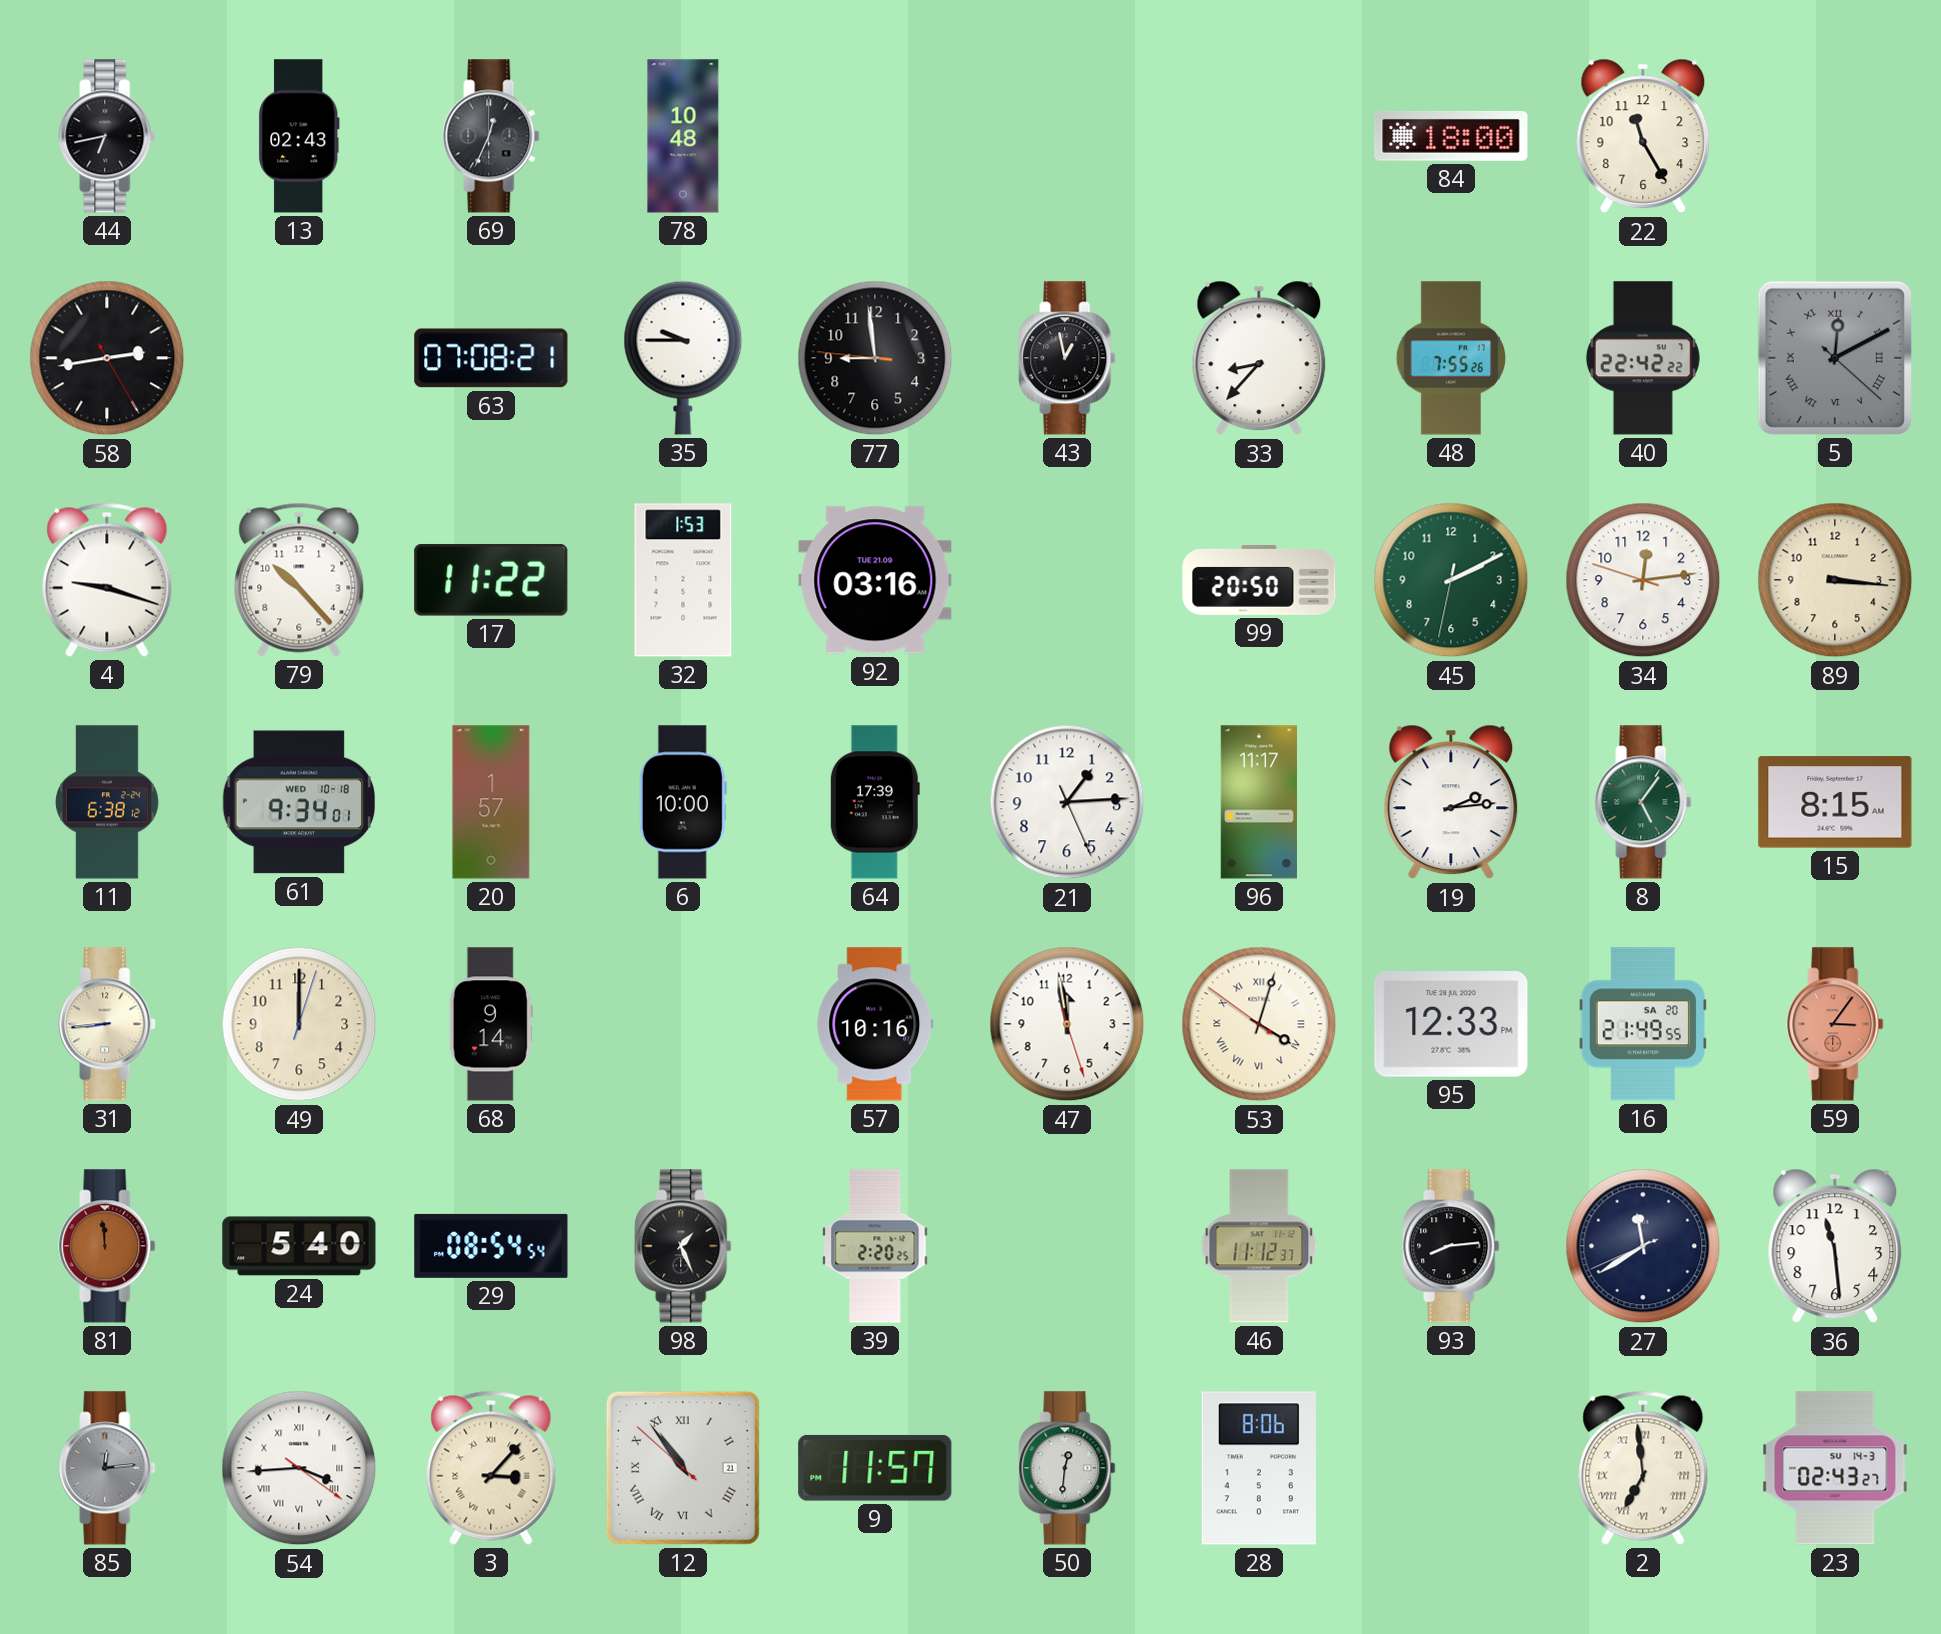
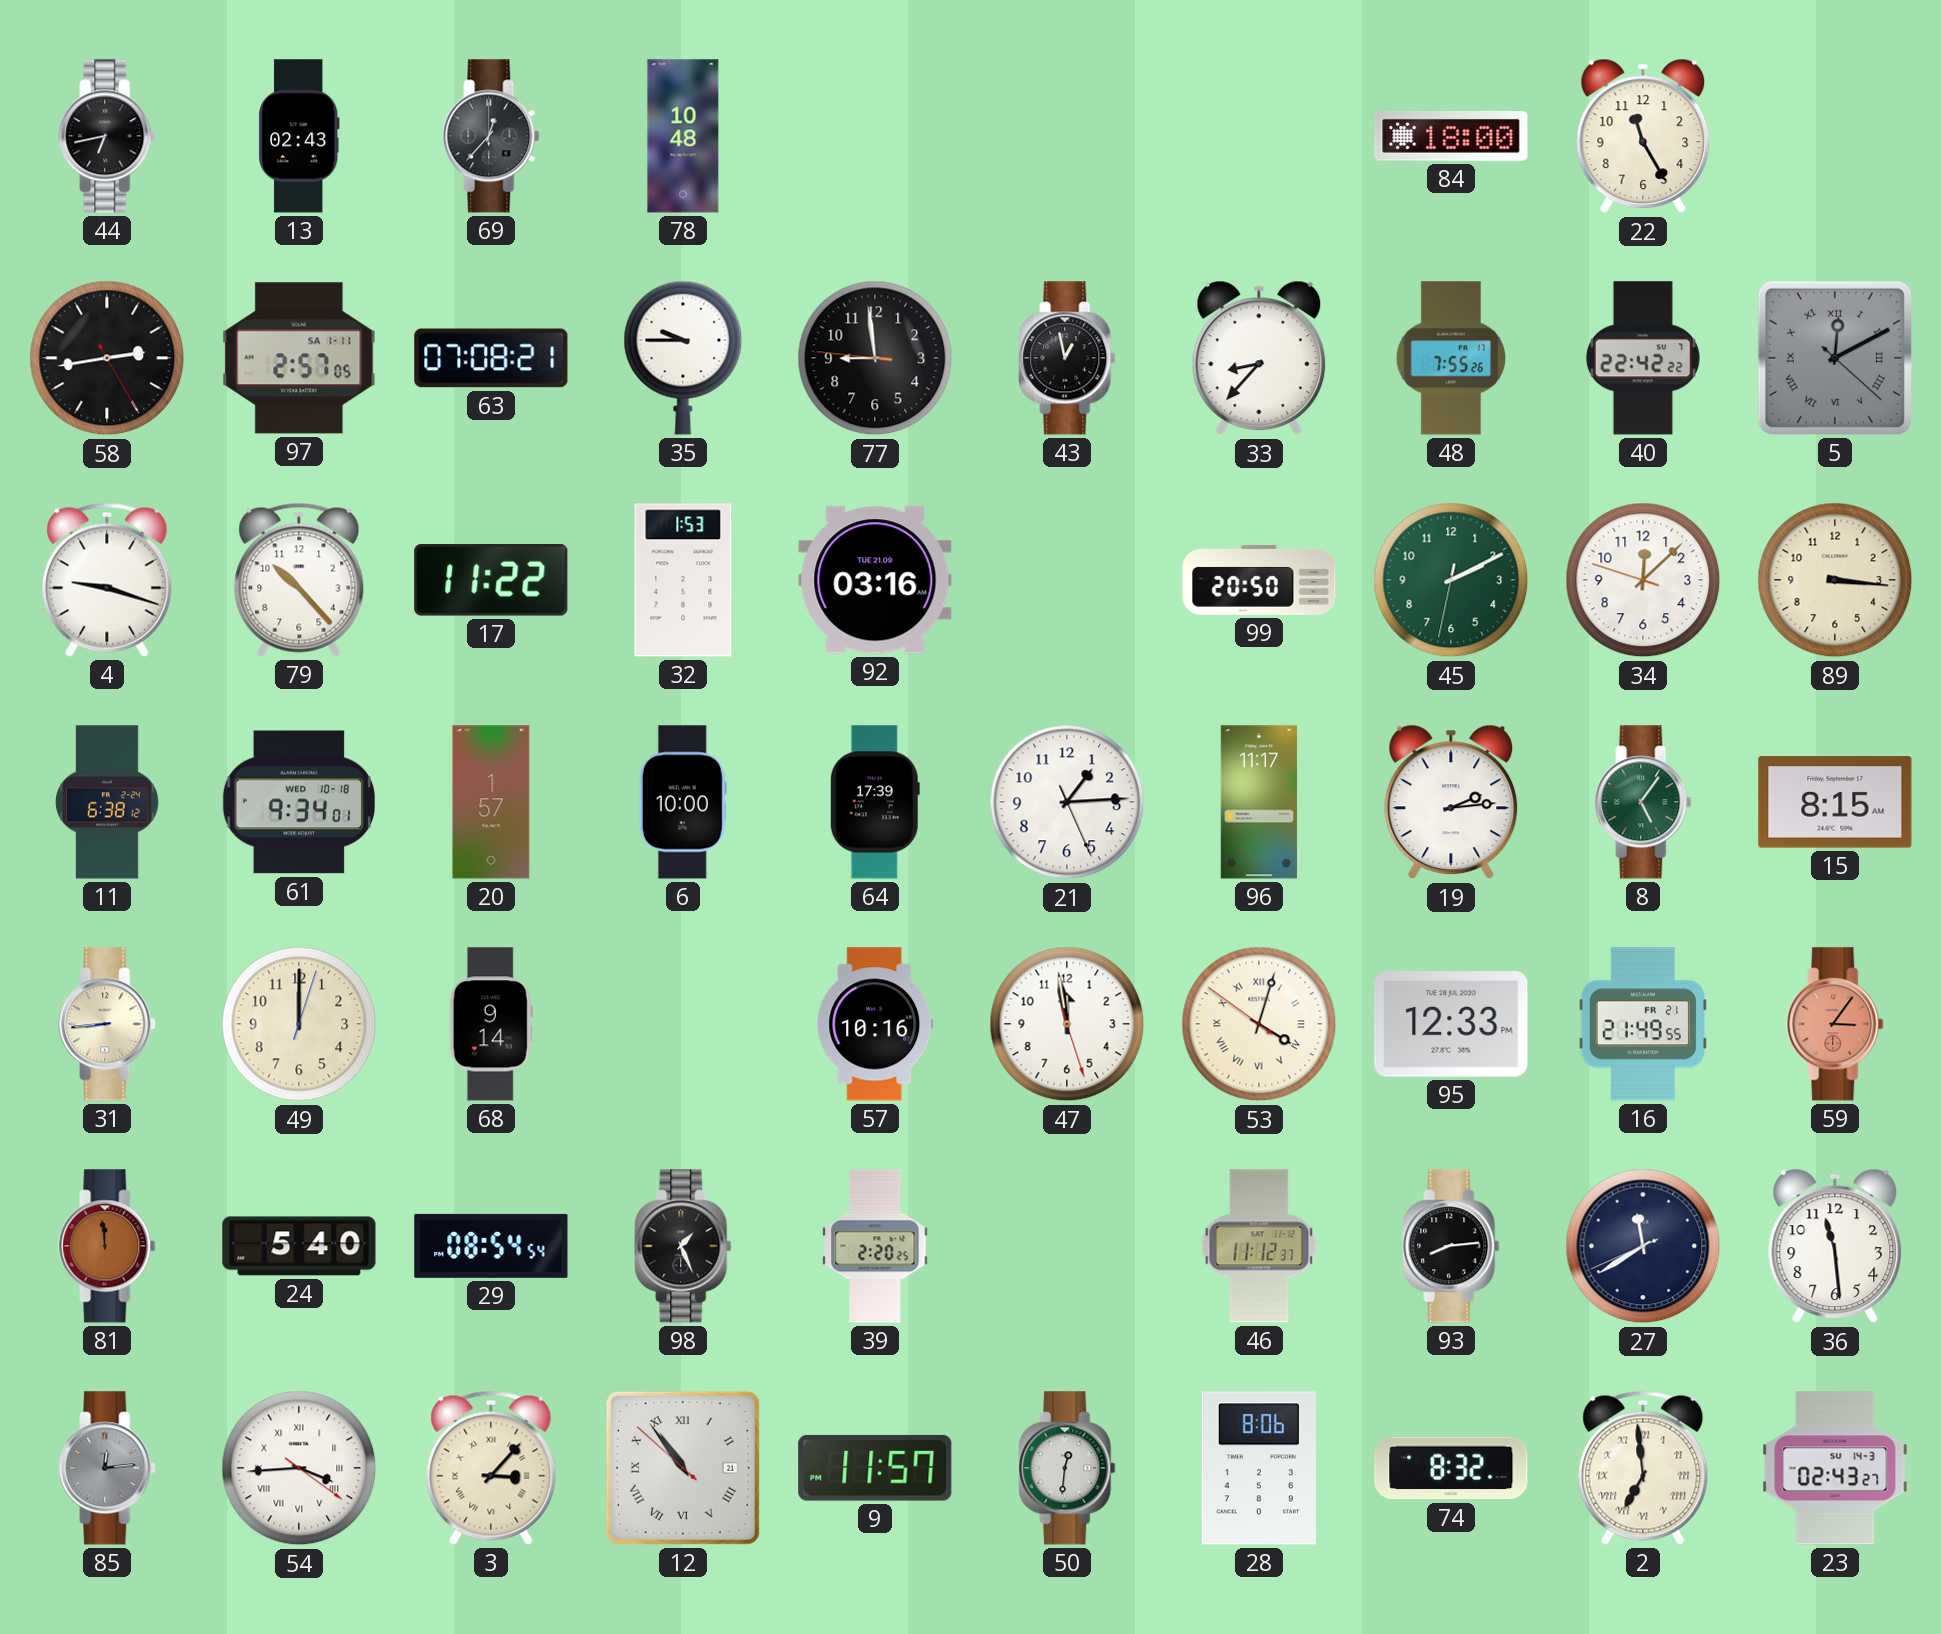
69: 12:34 -> 12:37 (491, 136)
97: none -> 2:57 (299, 358)
34: 12:13 -> 12:07 (1643, 580)
16 date: SA 20 -> FR 21 (1643, 1024)
74: none -> 8:32 (1451, 1468)
